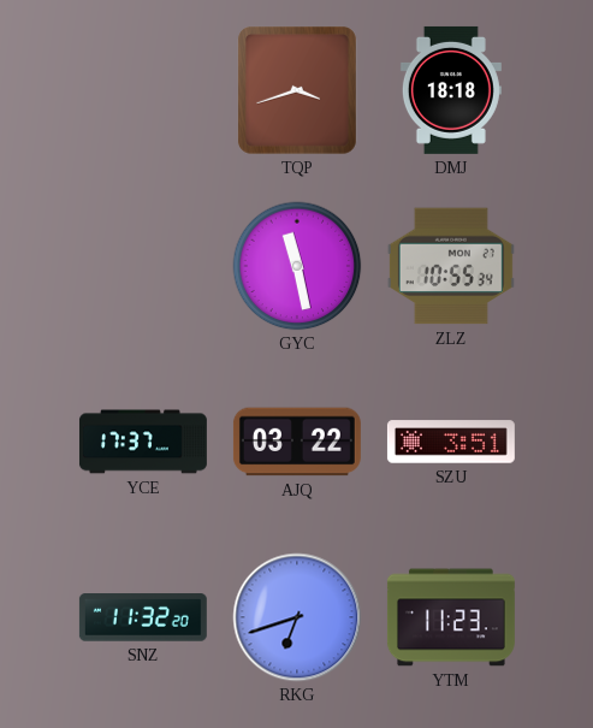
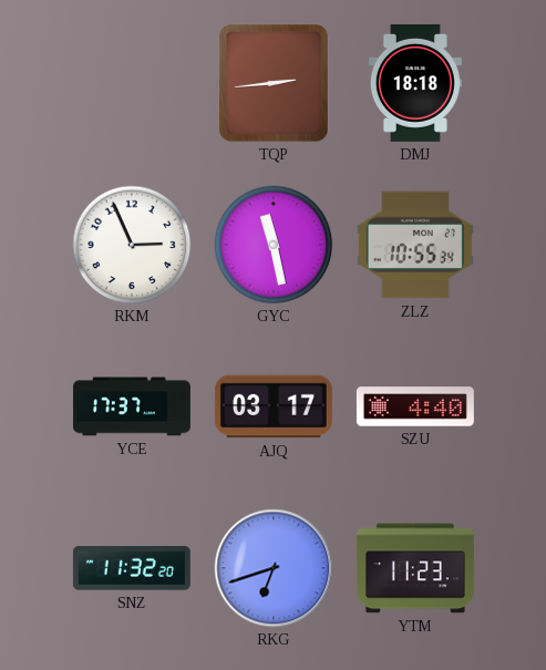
TQP: 3:42 -> 2:44 (274, 84)
RKM: none -> 2:56 (132, 245)
AJQ: 03:22 -> 03:17 (274, 406)
SZU: 3:51 -> 4:40 (415, 406)
